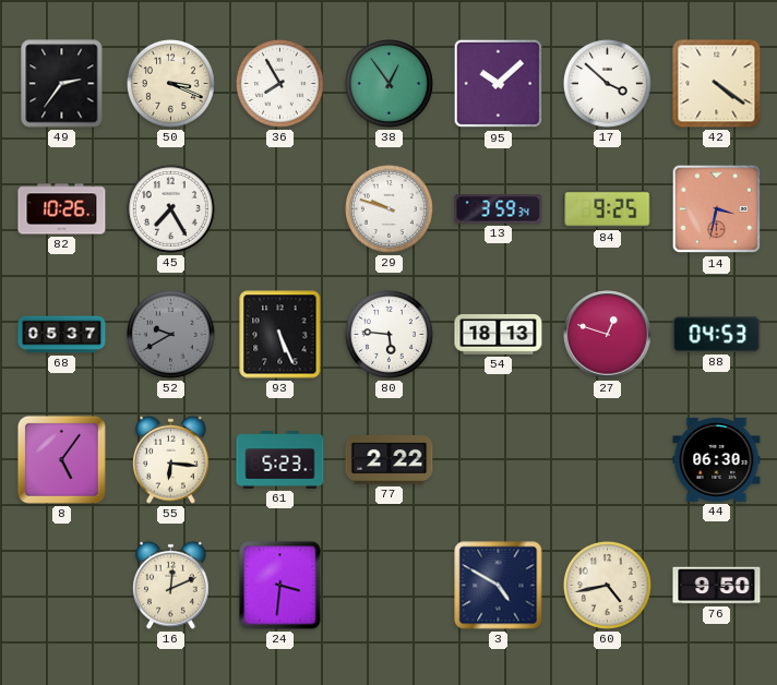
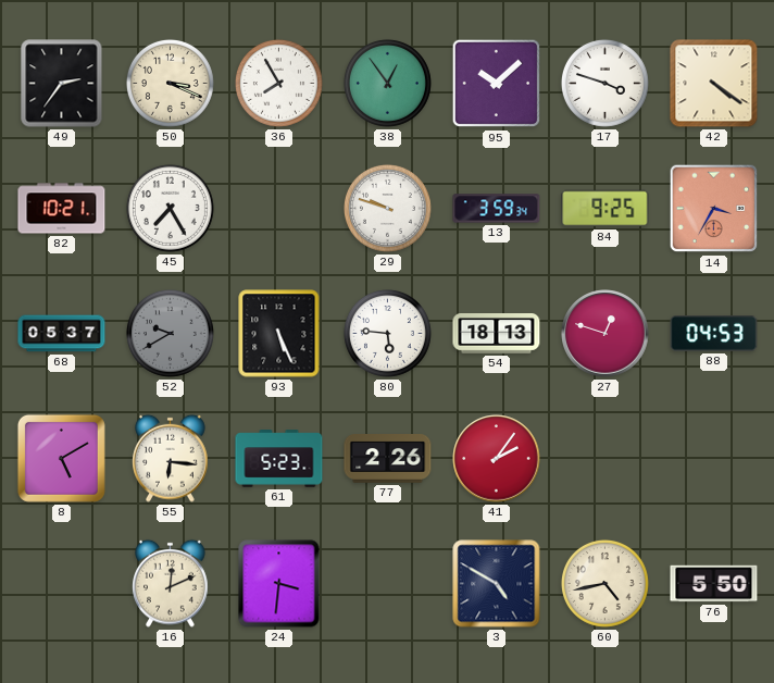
17: 3:52 -> 3:48 (604, 83)
82: 10:26 -> 10:21 (62, 209)
14: 3:32 -> 3:35 (714, 209)
8: 5:06 -> 5:10 (61, 458)
77: 2:22 -> 2:26 (388, 459)
41: none -> 2:06 (497, 459)
44: 06:30 -> none (717, 459)
76: 9:50 -> 5:50 (714, 584)
